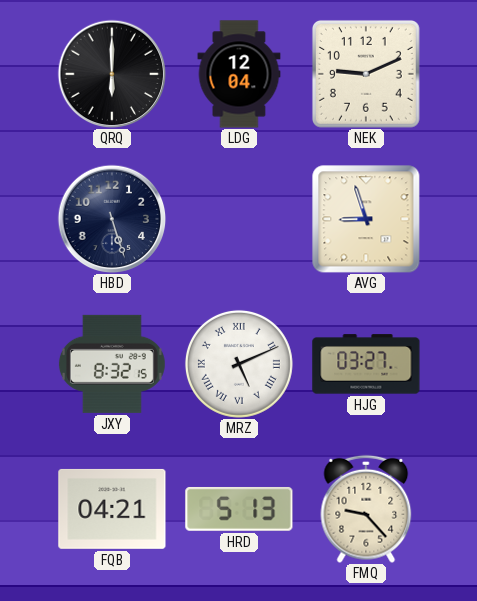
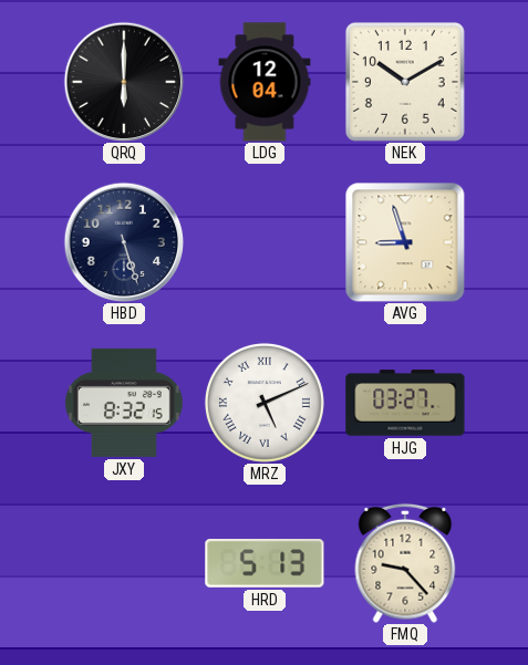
NEK: 9:11 -> 10:10 (405, 82)
FQB: 04:21 -> none (112, 509)
